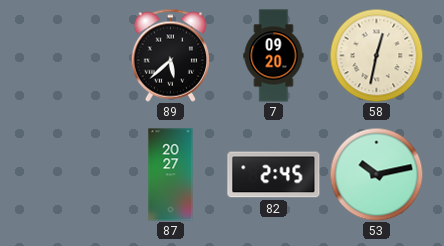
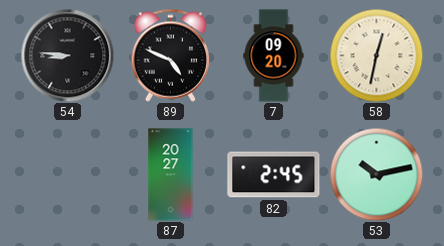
54: none -> 8:46 (67, 55)
89: 5:38 -> 4:49 (170, 55)
